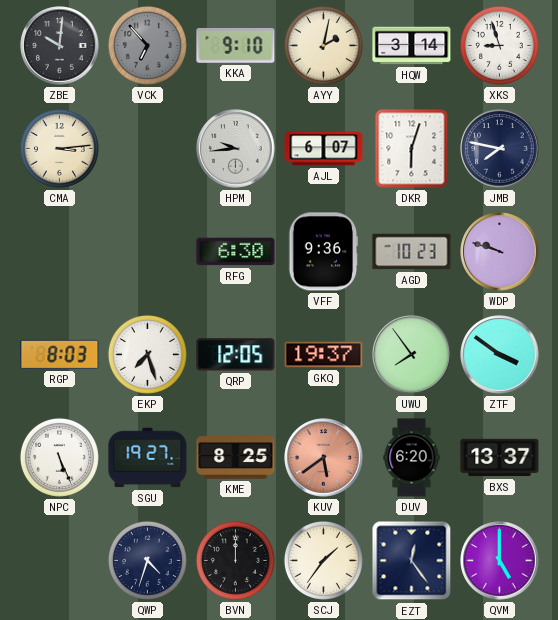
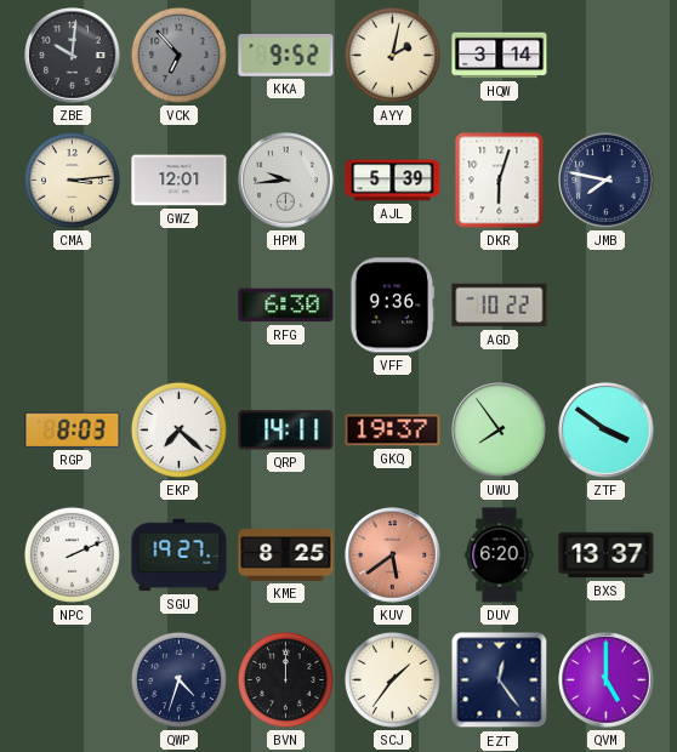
KKA: 9:10 -> 9:52 (286, 56)
XKS: 8:57 -> none (499, 45)
GWZ: none -> 12:01 (180, 181)
AJL: 6:07 -> 5:39 (393, 181)
AGD: 10:23 -> 10:22 (500, 306)
WDP: 9:48 -> none (500, 252)
EKP: 7:27 -> 7:22 (178, 429)
QRP: 12:05 -> 14:11 (286, 431)
NPC: 5:26 -> 2:11 (72, 554)
